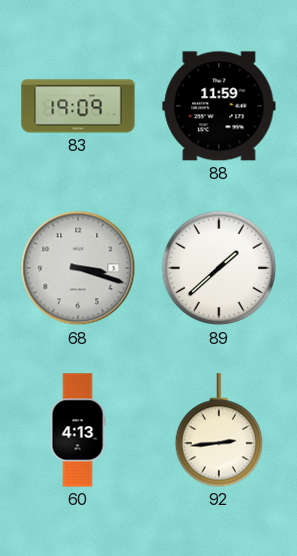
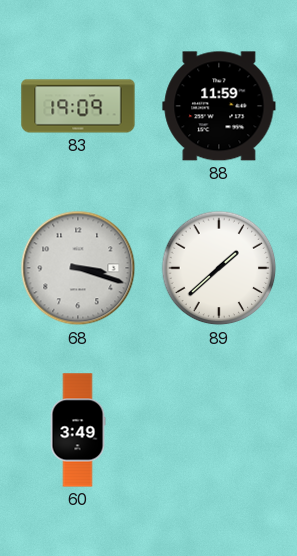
60: 4:13 -> 3:49 (78, 430)
92: 2:44 -> none (219, 430)
